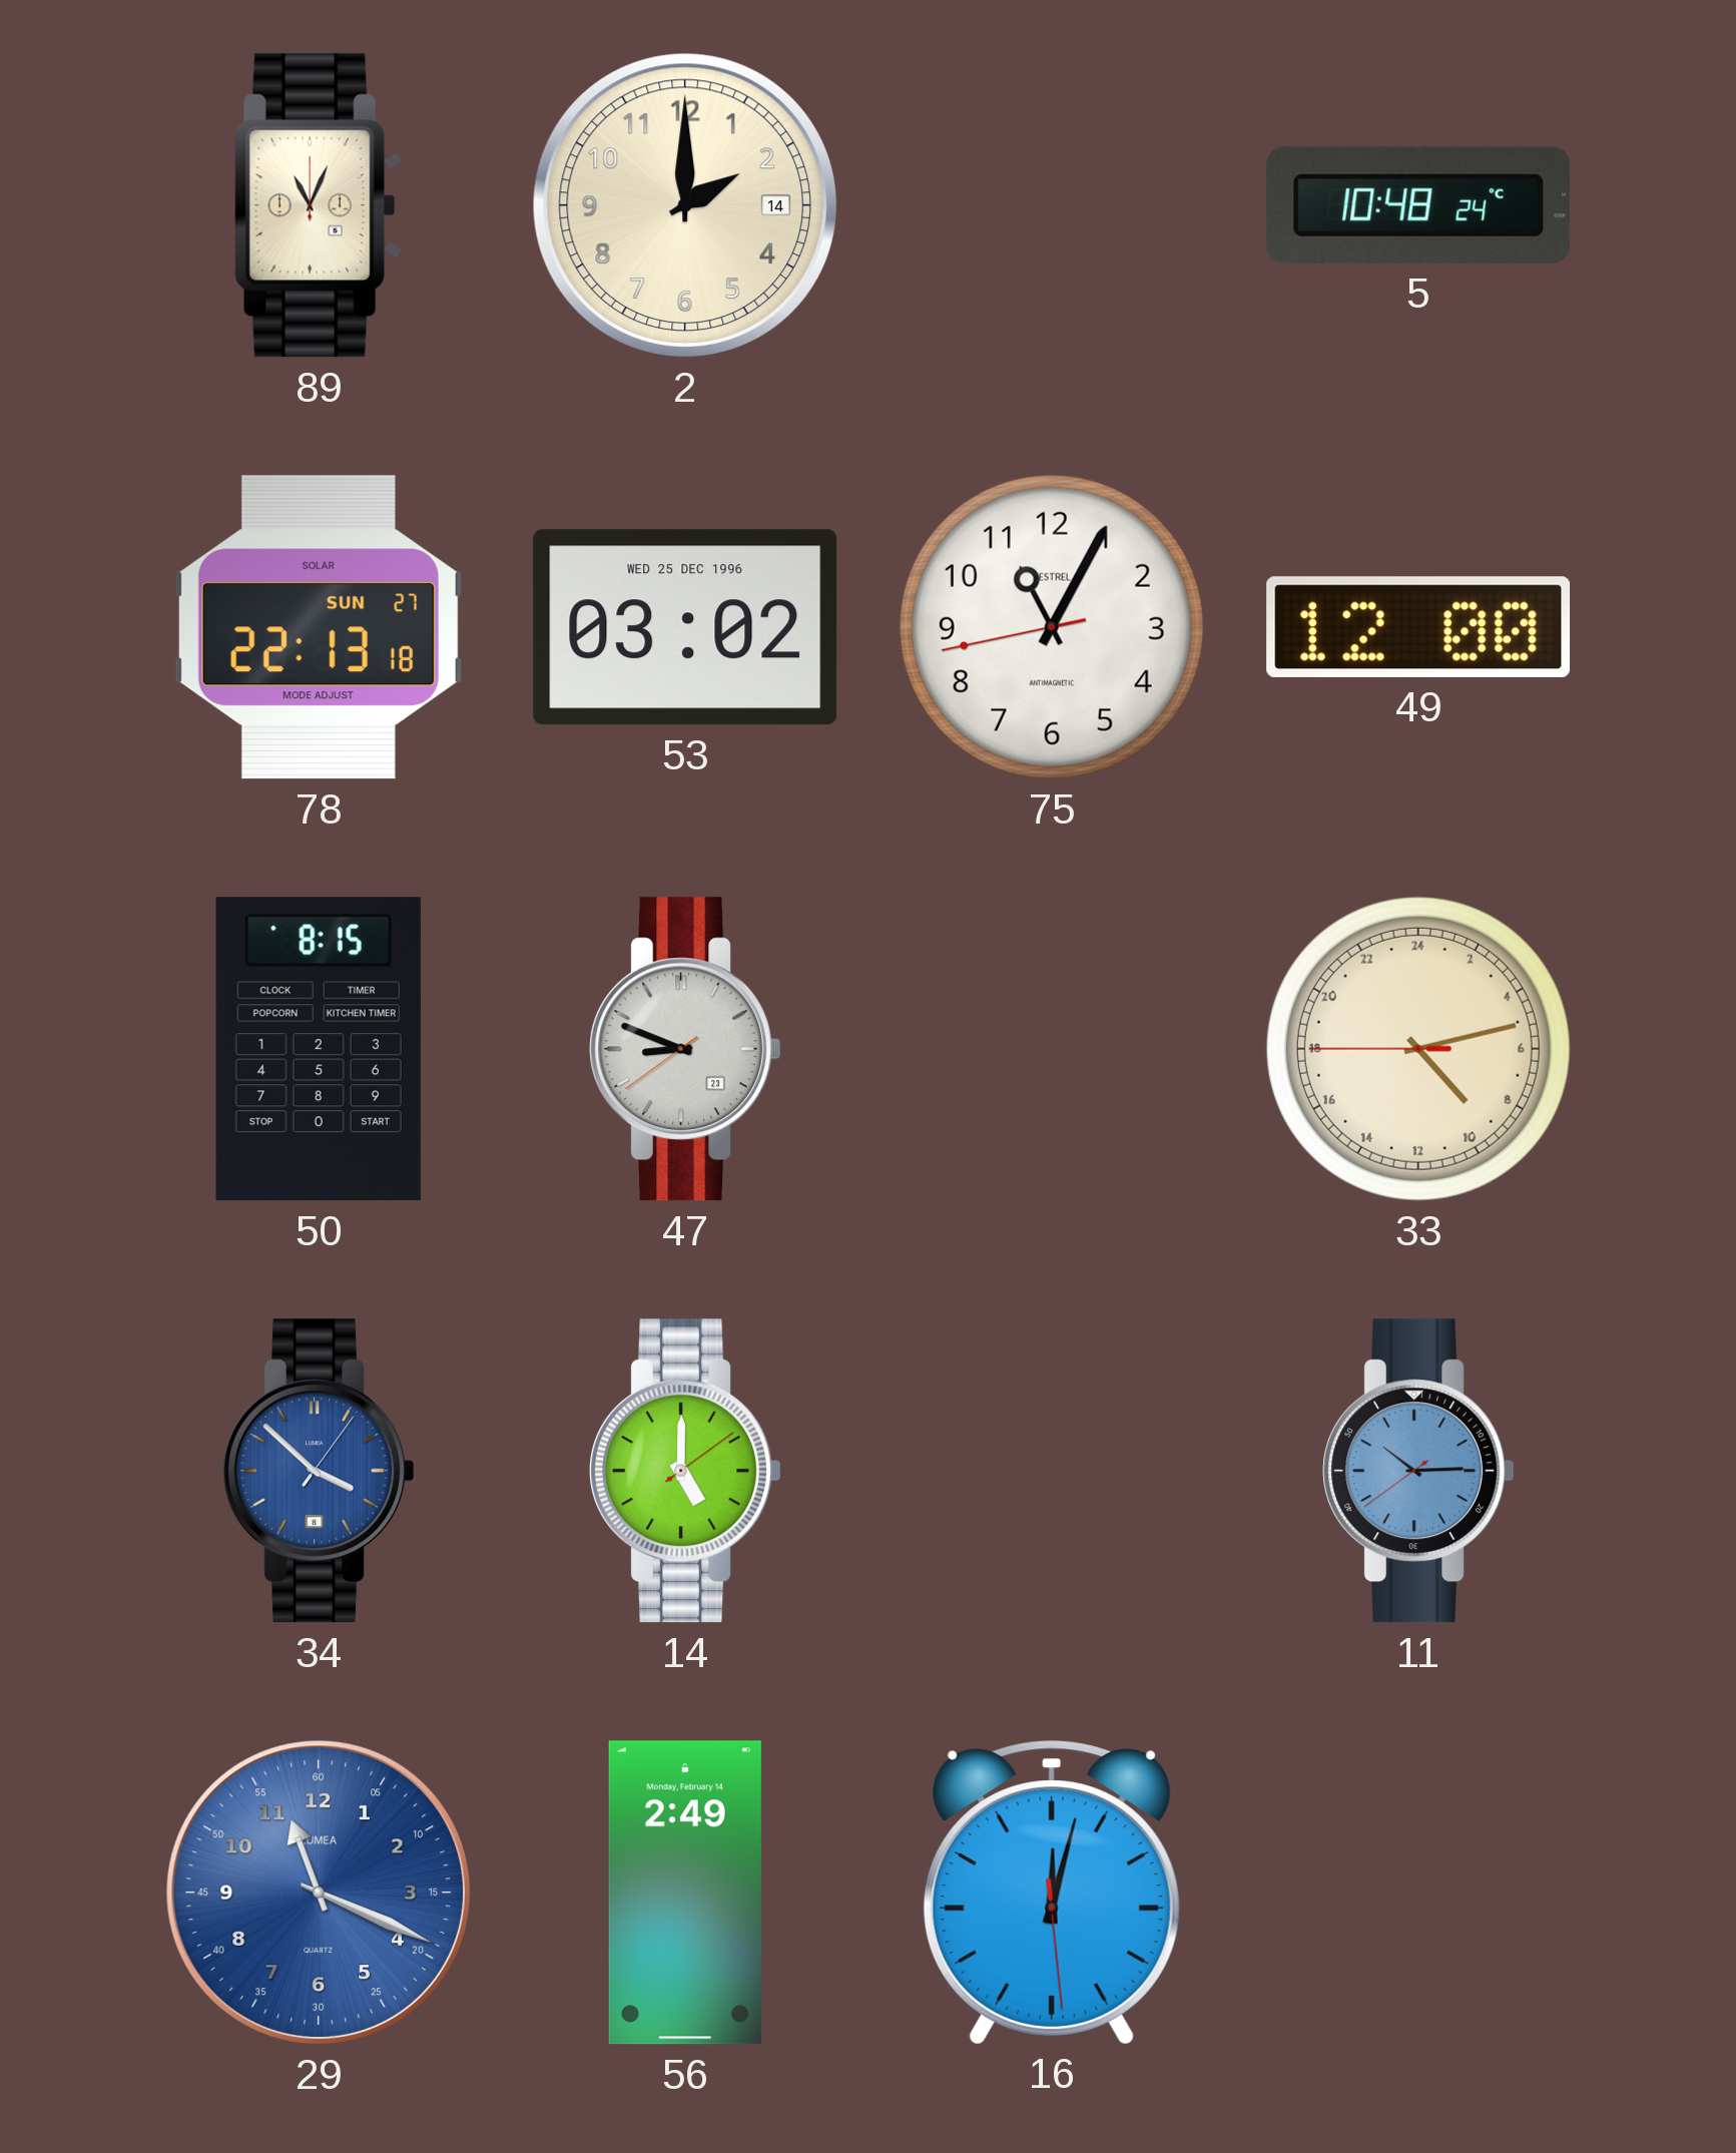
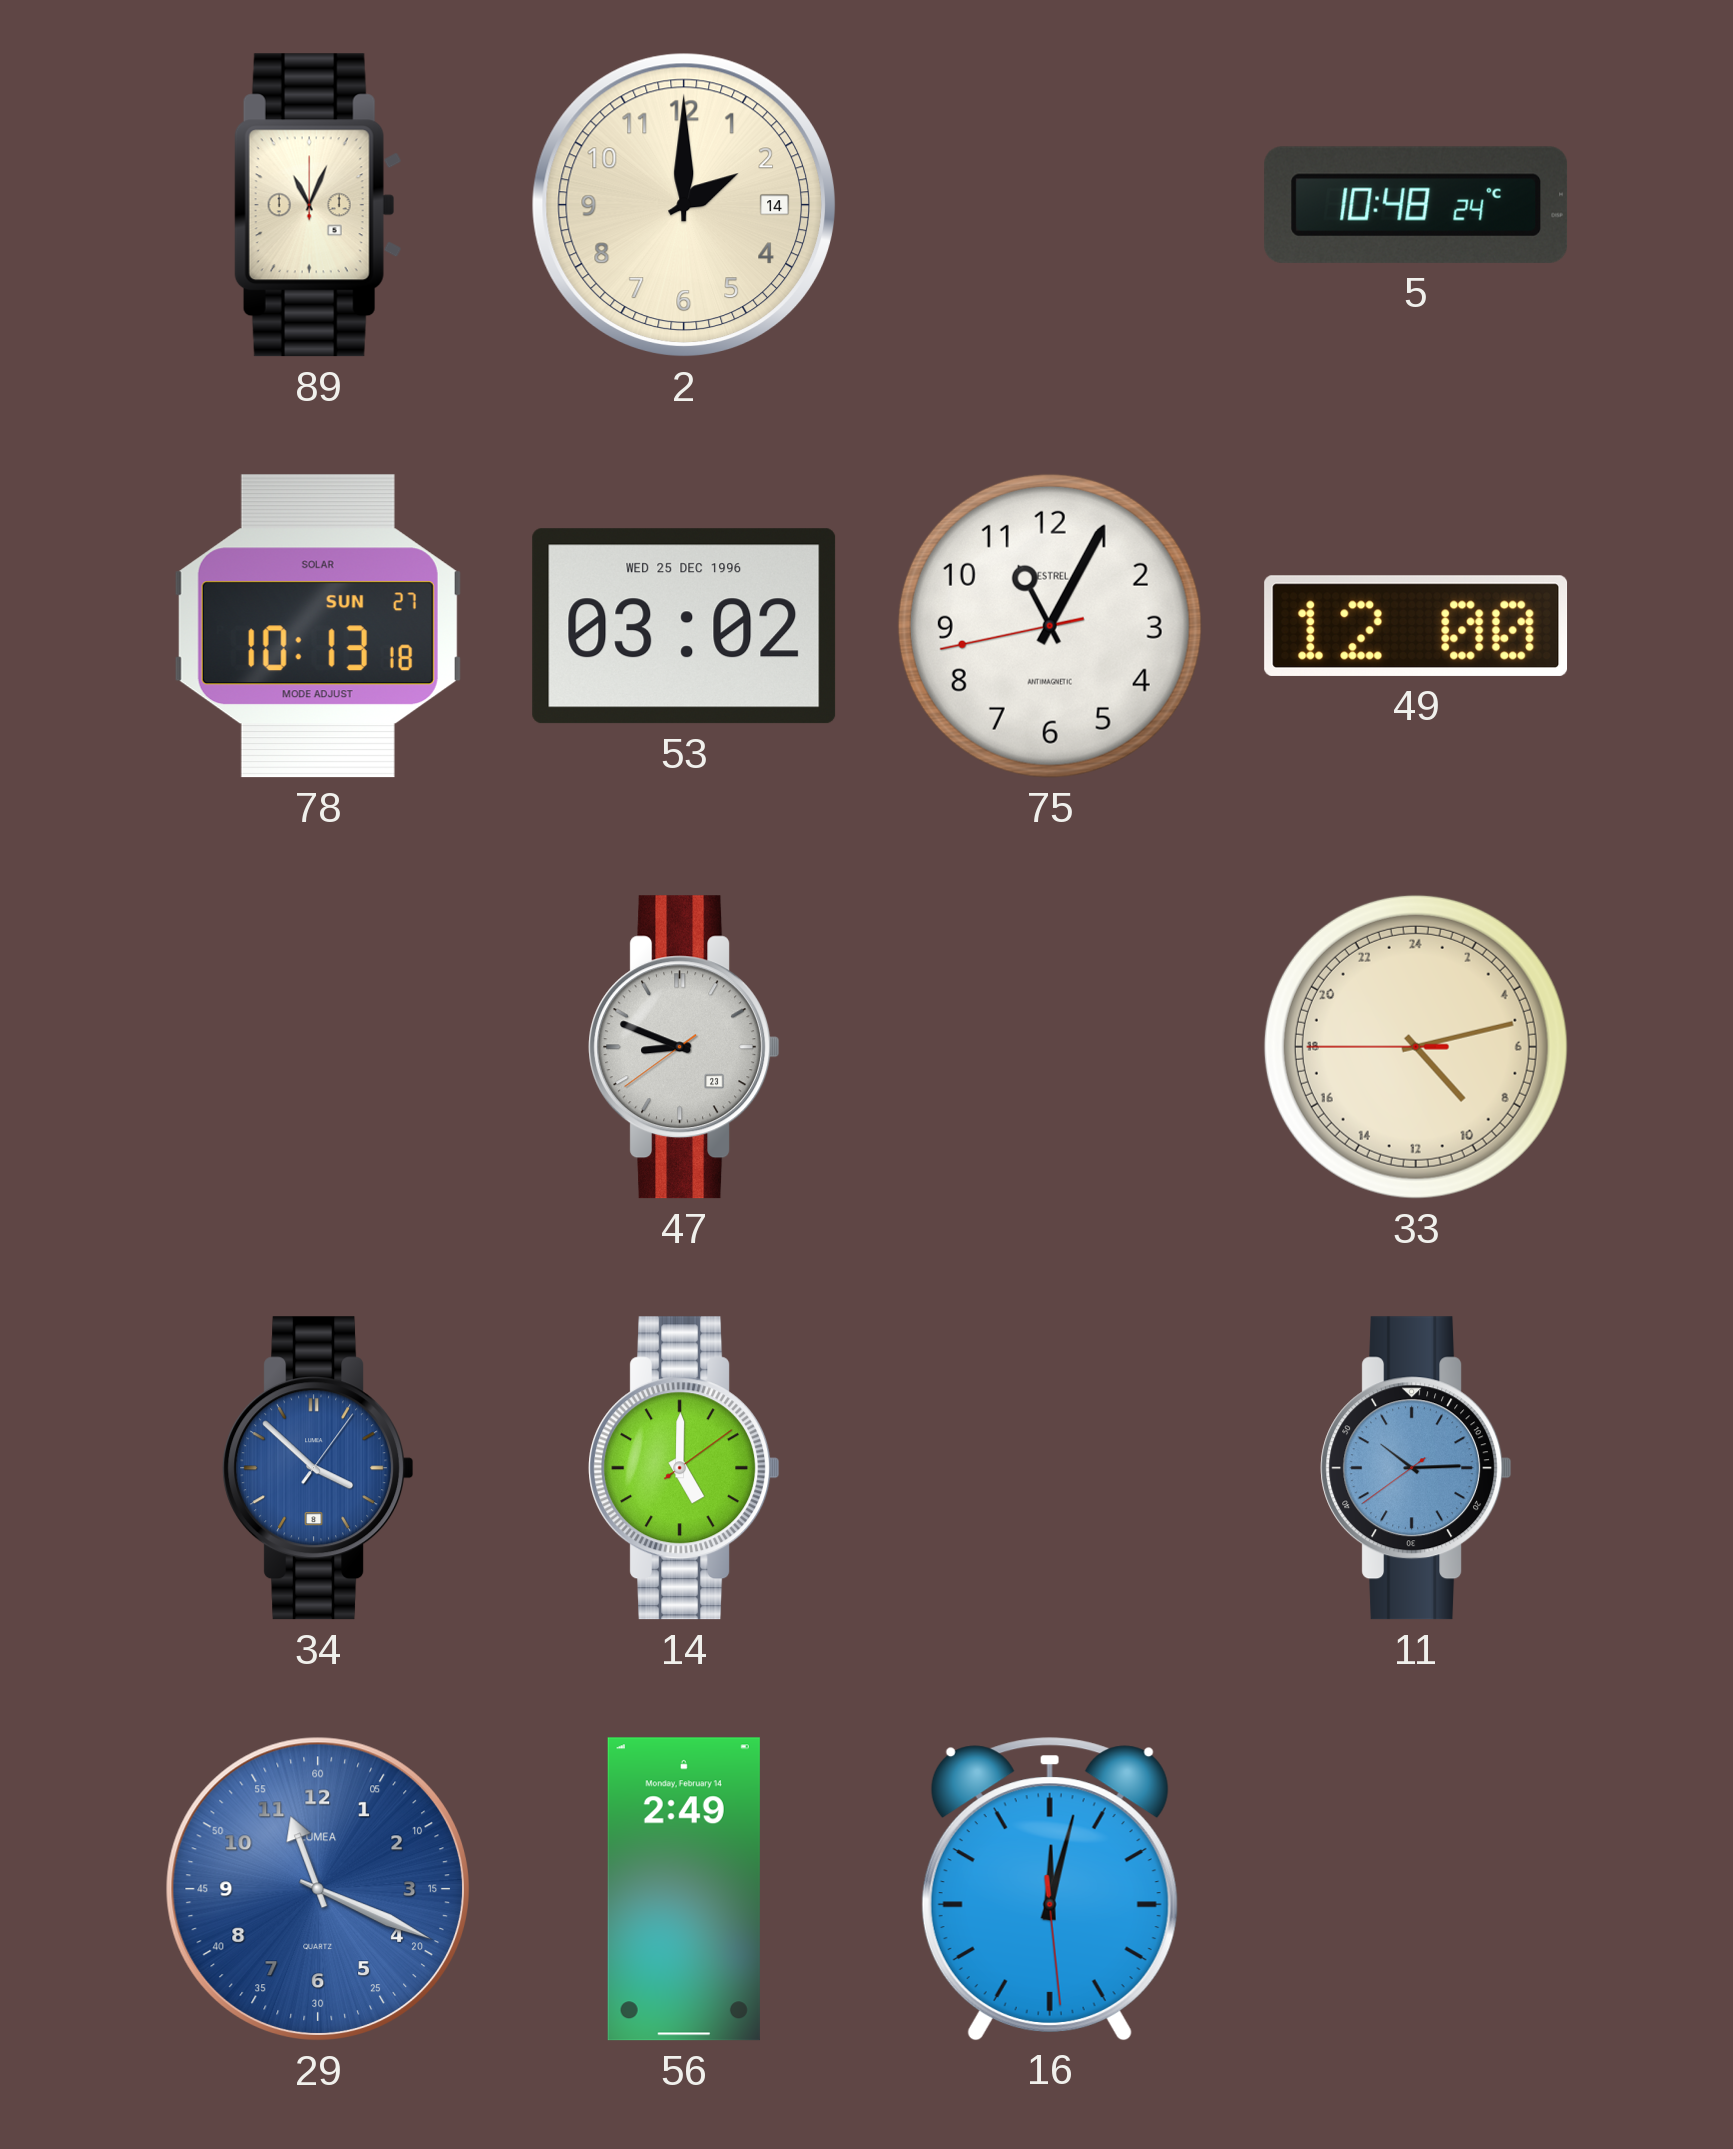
78: 22:13 -> 10:13 (318, 626)
50: 8:15 -> none (319, 1049)
